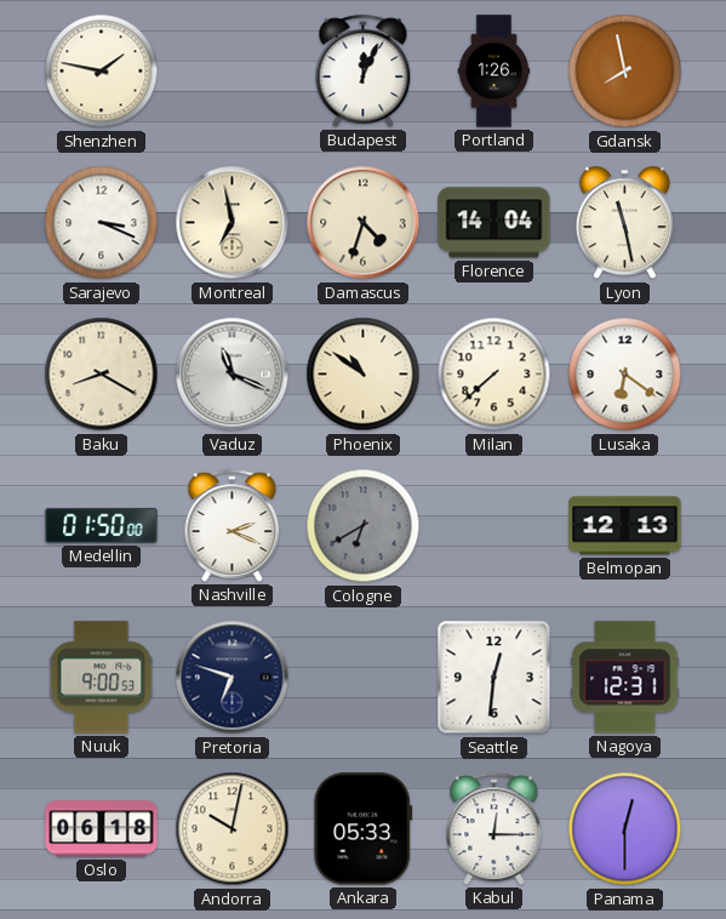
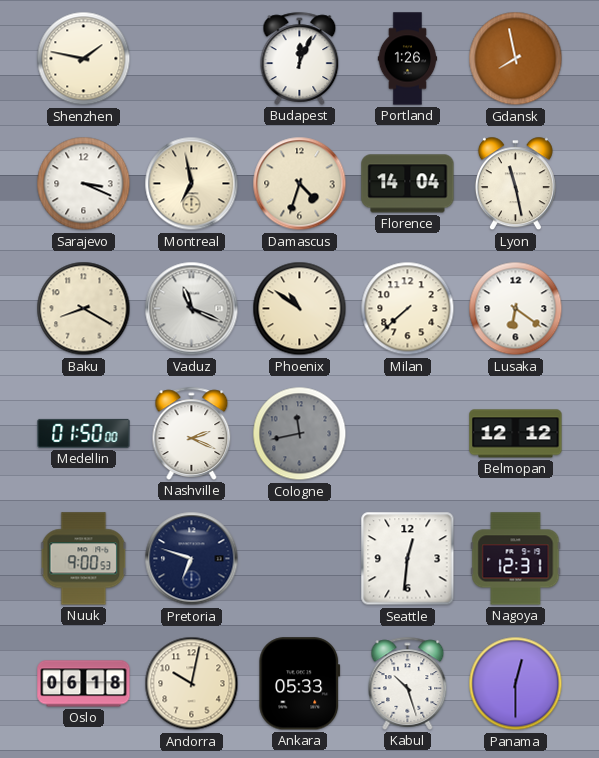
Cologne: 6:40 -> 11:43 (300, 434)
Belmopan: 12:13 -> 12:12 (516, 434)
Kabul: 12:15 -> 10:27 (408, 683)
